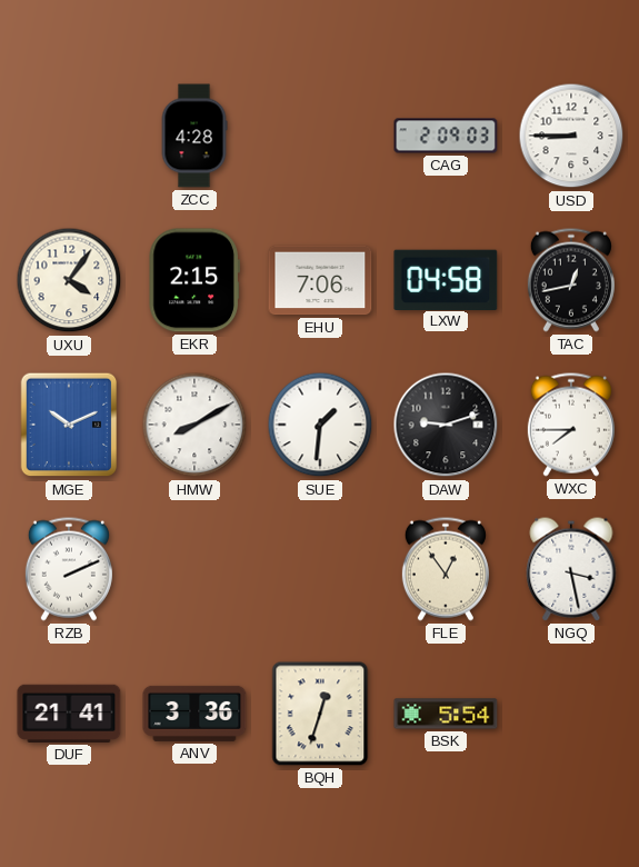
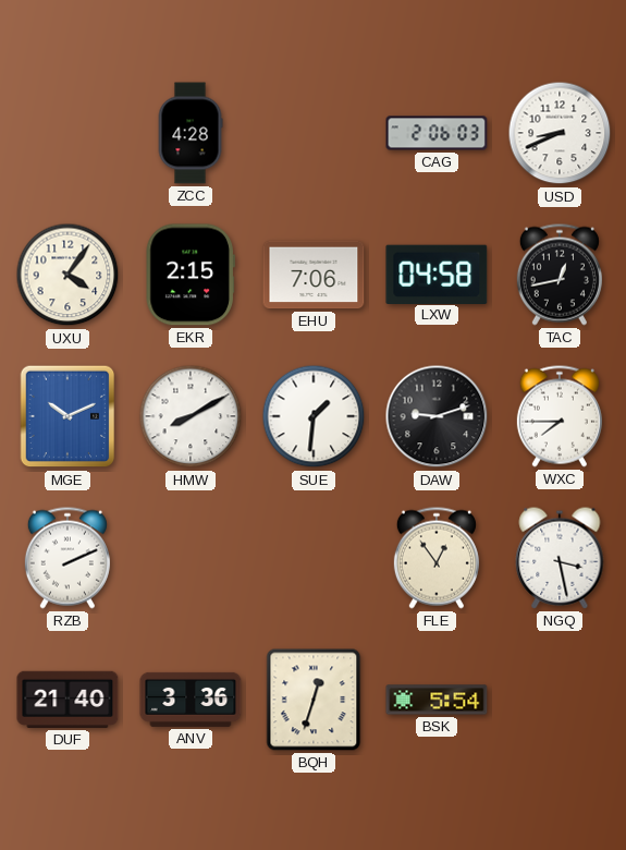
CAG: 2:09 -> 2:06 (437, 133)
USD: 8:45 -> 8:41 (560, 133)
DUF: 21:41 -> 21:40 (67, 700)
